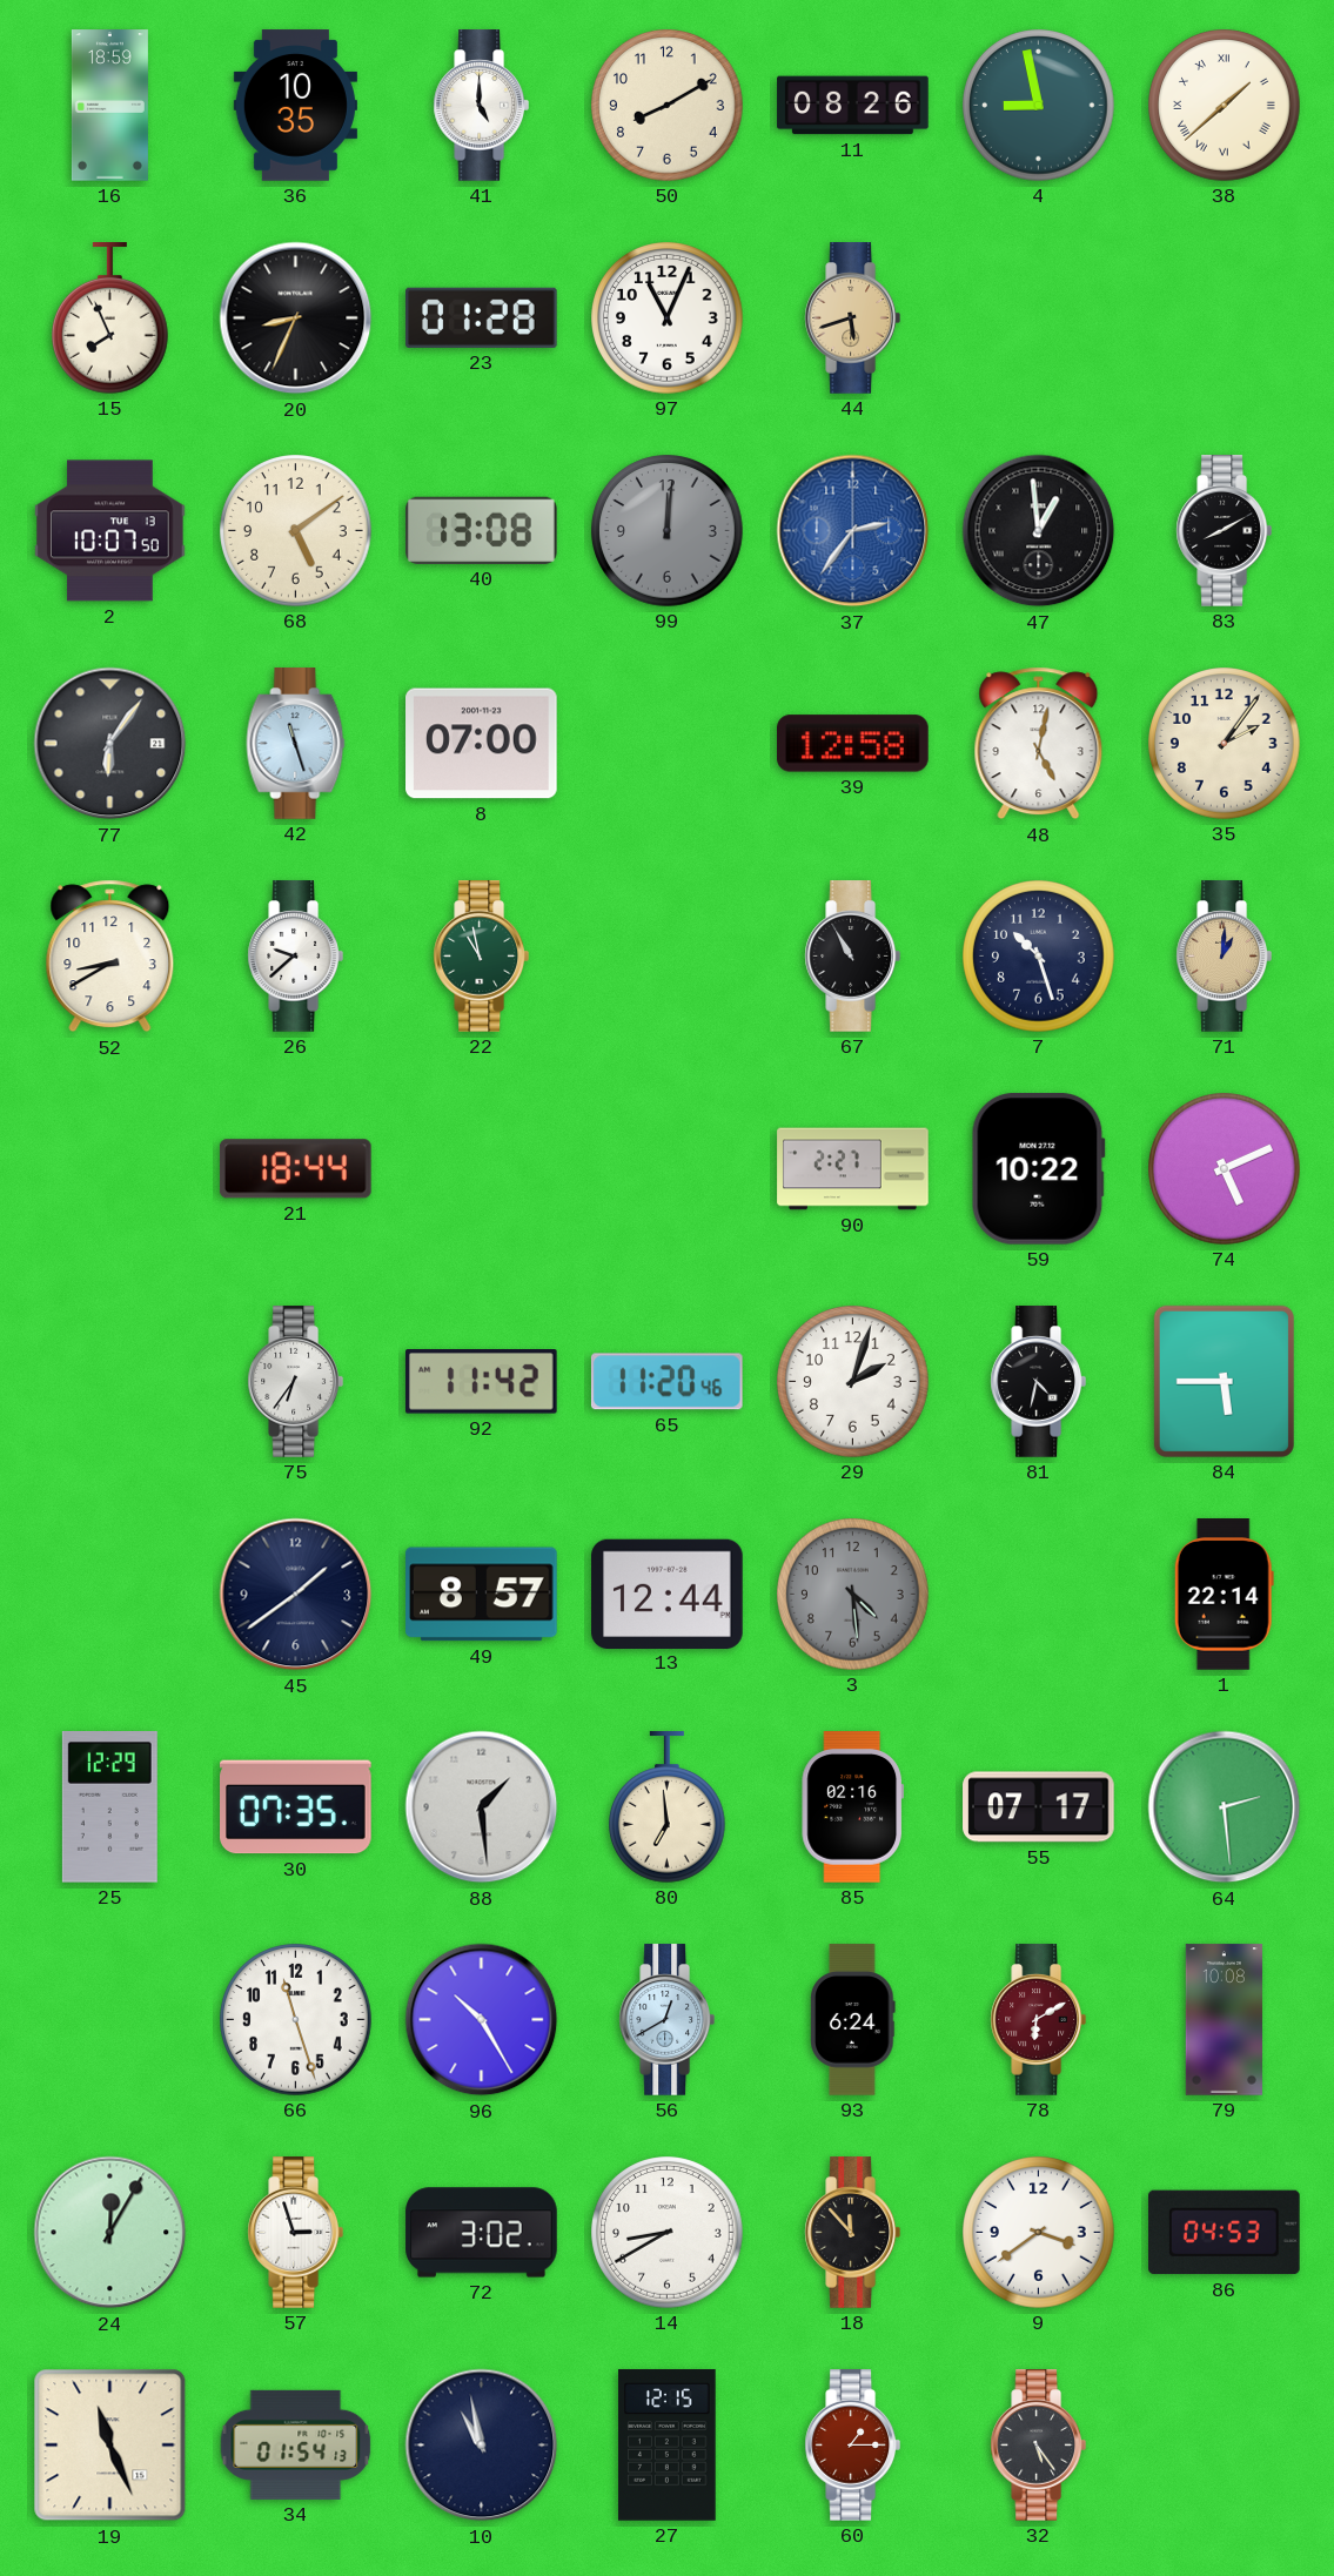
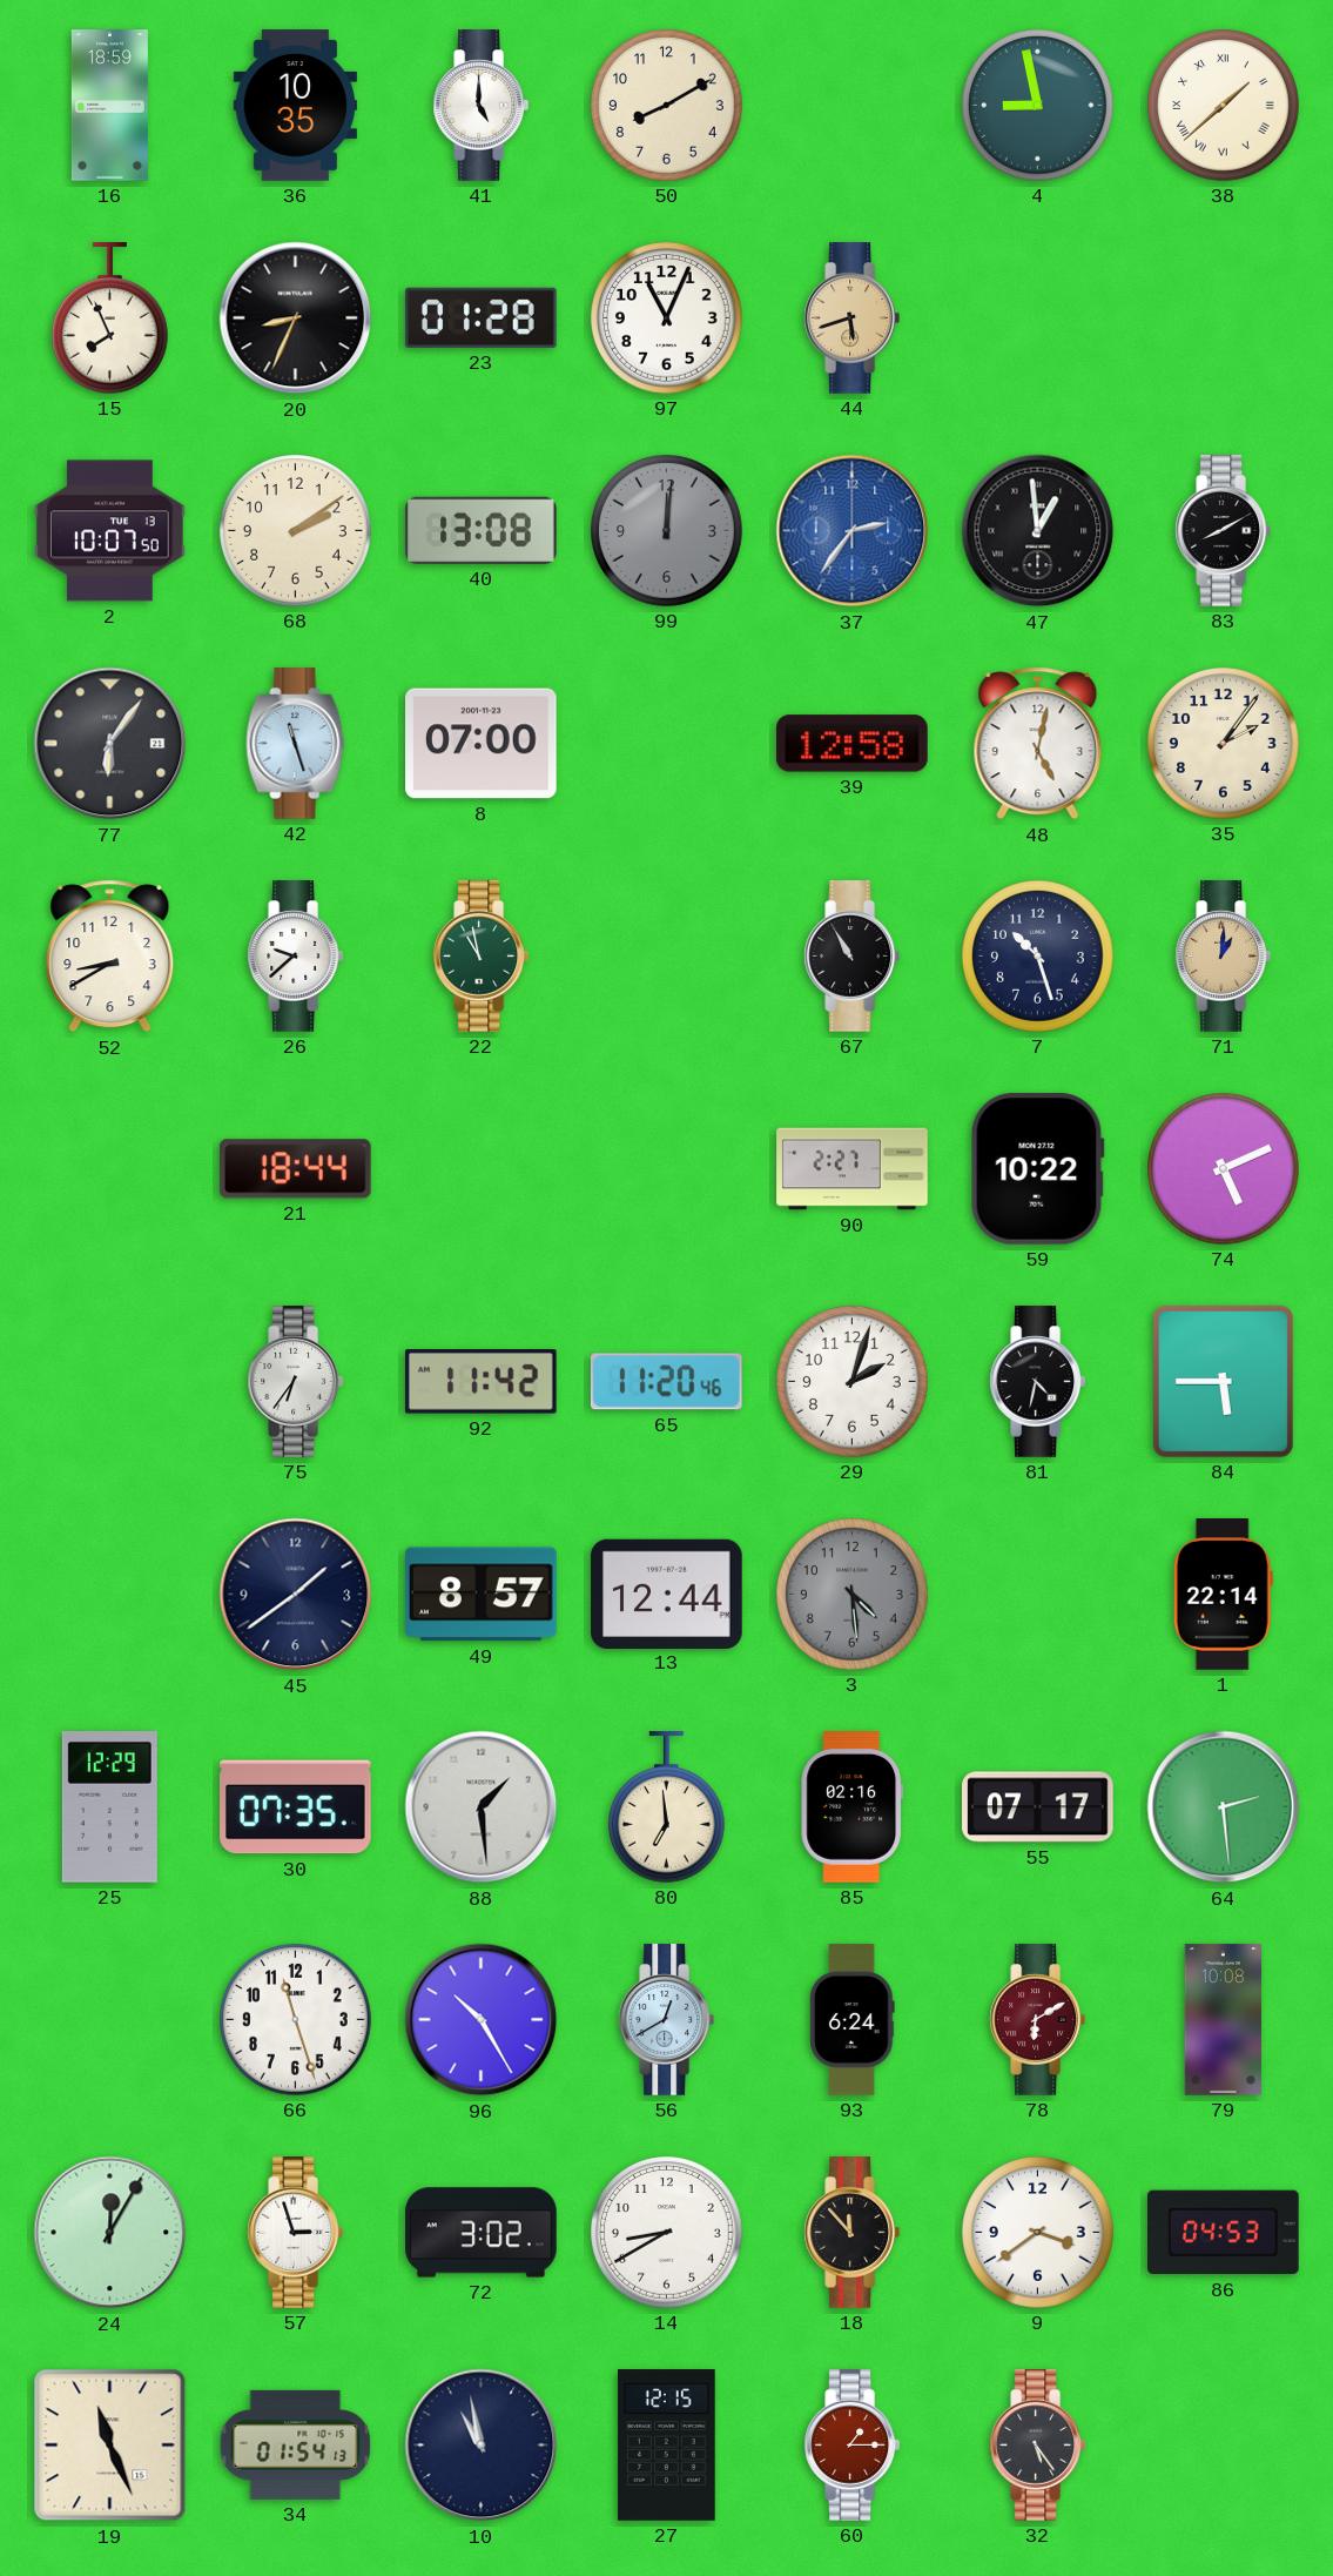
11: 08:26 -> none (853, 106)
68: 5:09 -> 2:09 (296, 531)
